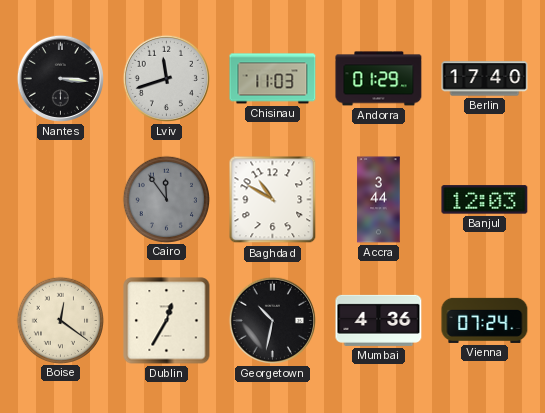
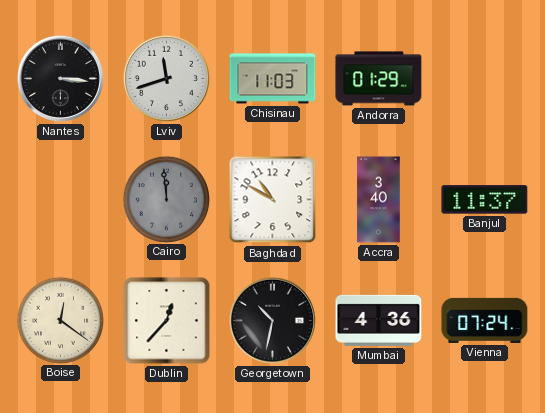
Berlin: 17:40 -> none (485, 79)
Cairo: 11:54 -> 11:59 (166, 199)
Accra: 3:44 -> 3:40 (379, 200)
Banjul: 12:03 -> 11:37 (485, 200)
Dublin: 12:35 -> 12:37 (167, 321)
